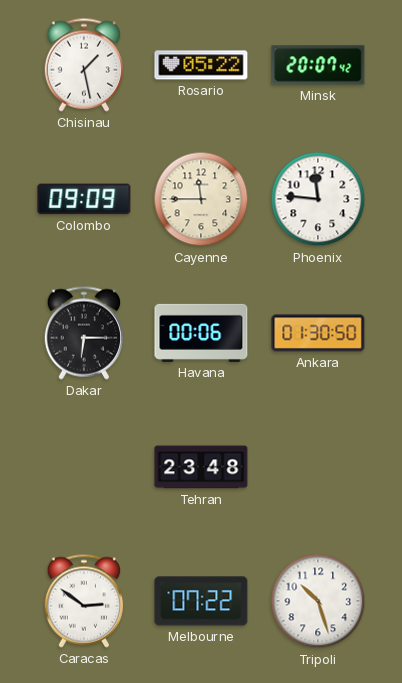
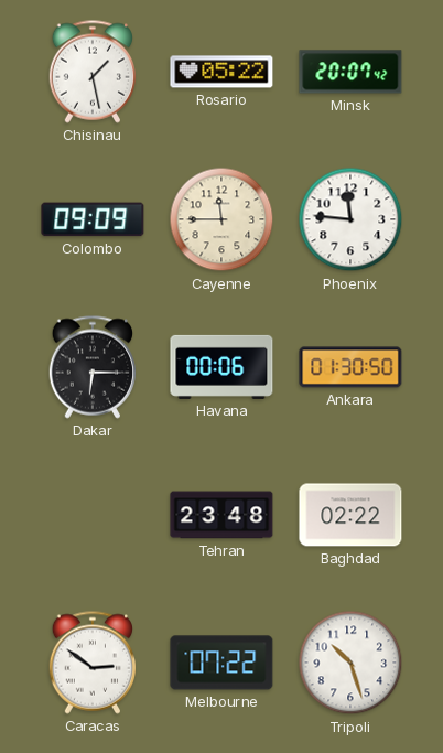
Baghdad: none -> 02:22 (350, 515)
